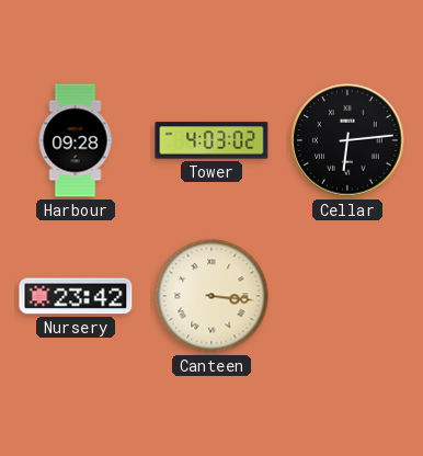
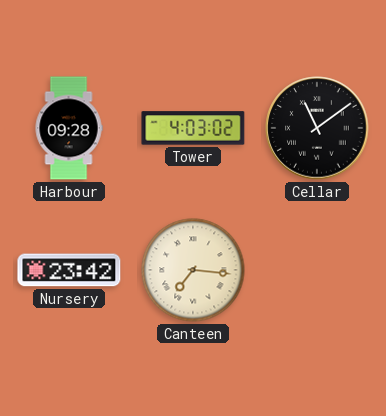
Cellar: 6:14 -> 11:09 (317, 128)
Canteen: 3:16 -> 7:16 (193, 270)
